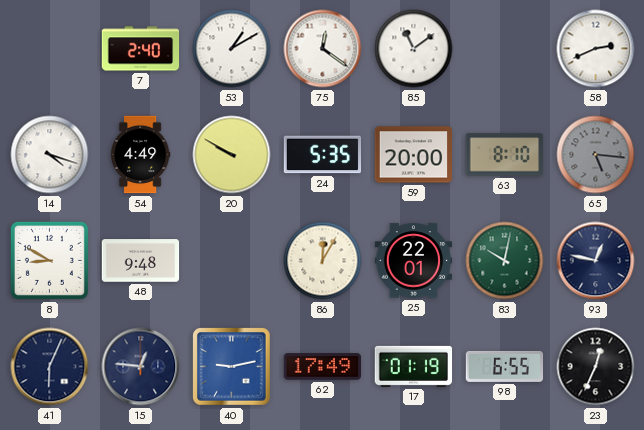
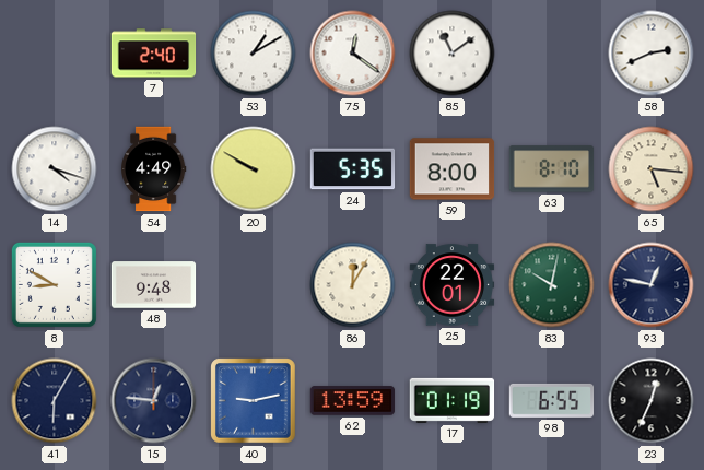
59: 20:00 -> 8:00 (453, 169)
65 dial: grey -> cream (652, 169)
41: 6:04 -> 6:05 (55, 401)
62: 17:49 -> 13:59 (353, 401)
